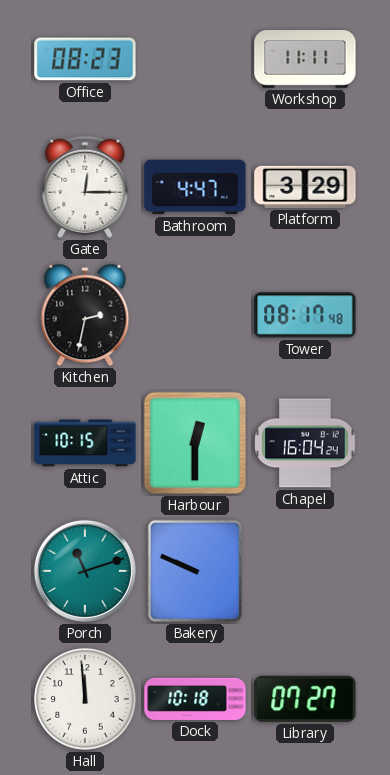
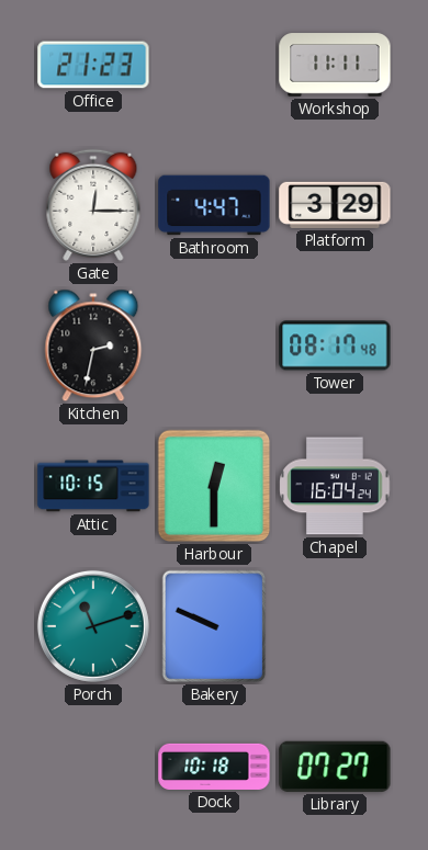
Office: 08:23 -> 21:23 (93, 65)
Hall: 11:59 -> none (85, 699)
